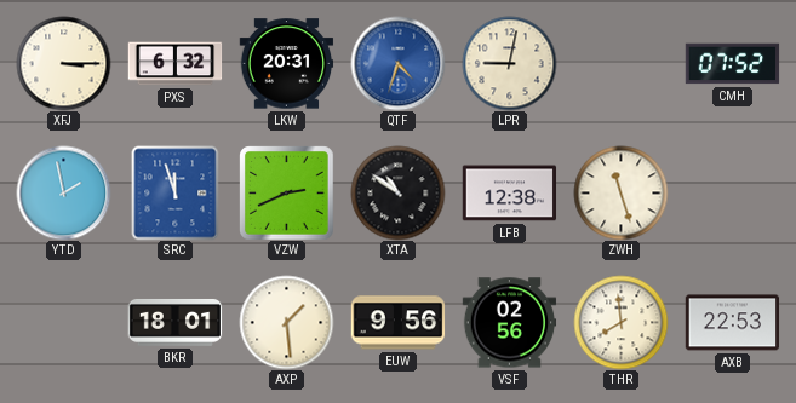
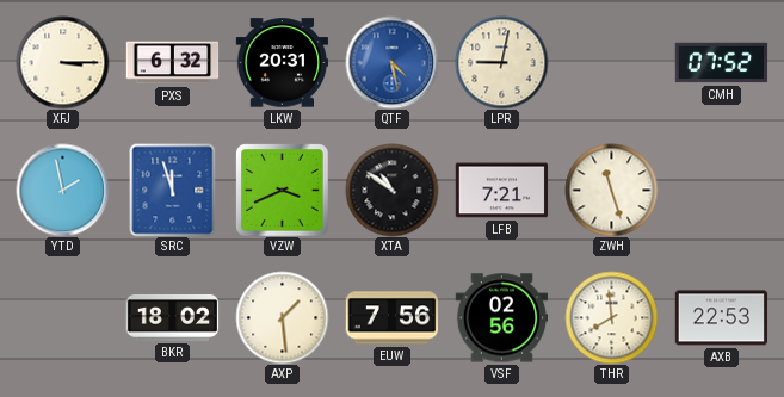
QTF: 4:33 -> 4:28 (391, 62)
VZW: 2:41 -> 3:41 (282, 190)
LFB: 12:38 -> 7:21 (501, 191)
BKR: 18:01 -> 18:02 (172, 317)
EUW: 9:56 -> 7:56 (391, 318)
